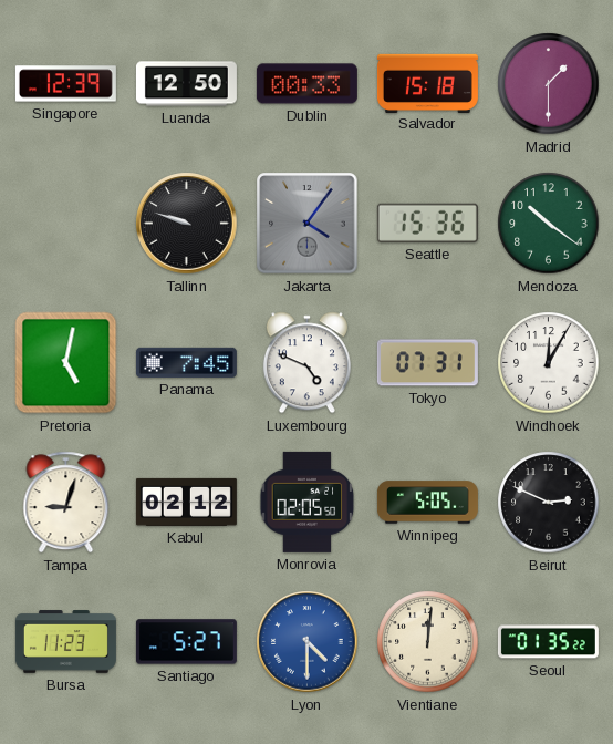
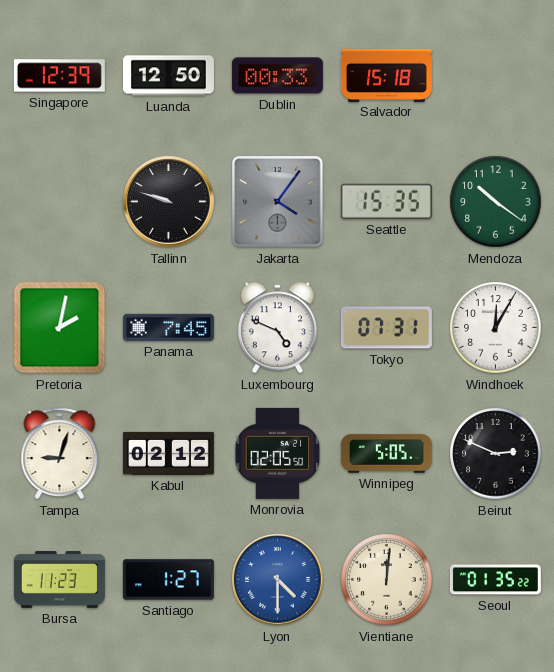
Madrid: 1:30 -> none (549, 84)
Seattle: 15:36 -> 15:35 (386, 201)
Pretoria: 5:02 -> 2:02 (60, 328)
Santiago: 5:27 -> 1:27 (168, 580)
